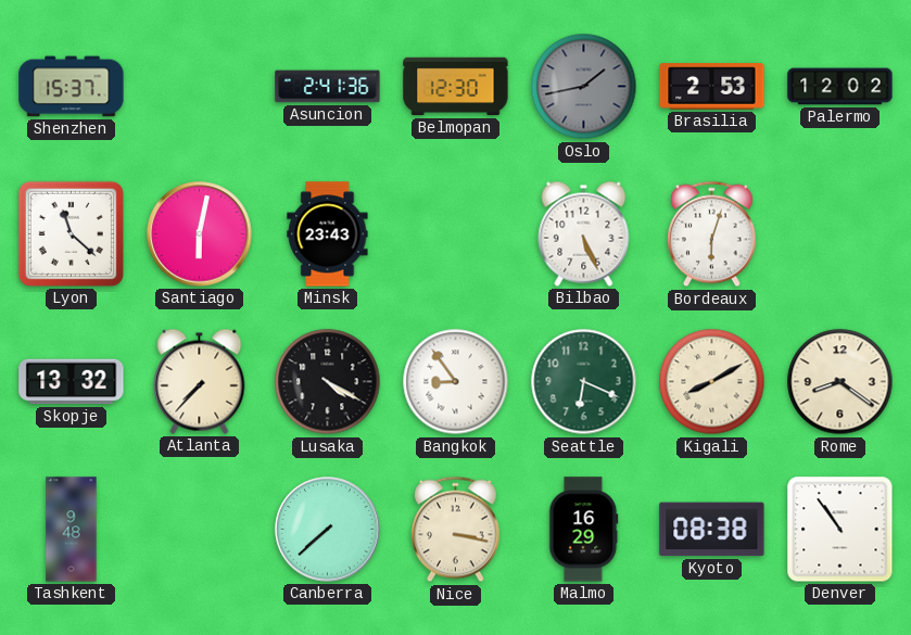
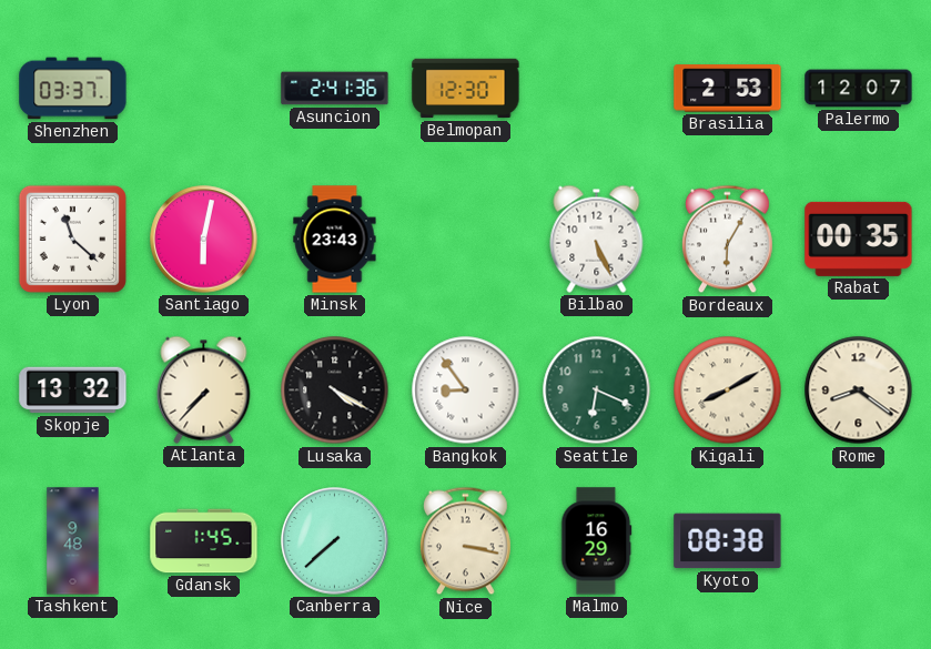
Shenzhen: 15:37 -> 03:37 (73, 89)
Oslo: 1:43 -> none (584, 87)
Palermo: 12:02 -> 12:07 (859, 89)
Bordeaux: 6:03 -> 6:05 (727, 240)
Rabat: none -> 00:35 (859, 239)
Gdansk: none -> 1:45 (204, 541)
Denver: 10:54 -> none (840, 530)
